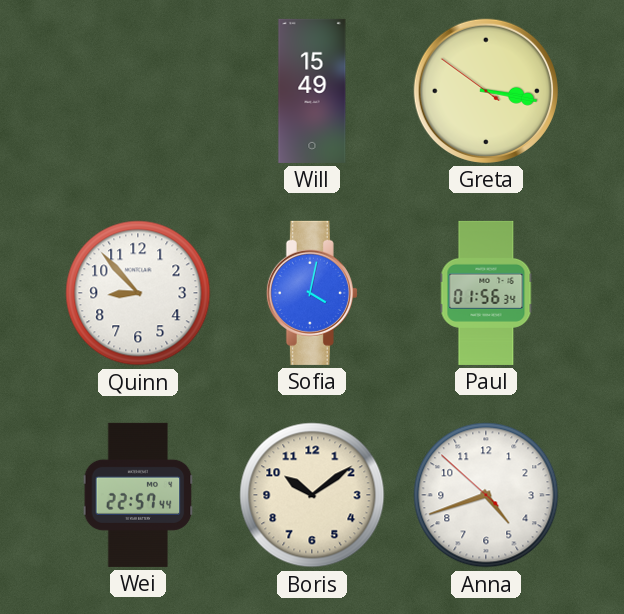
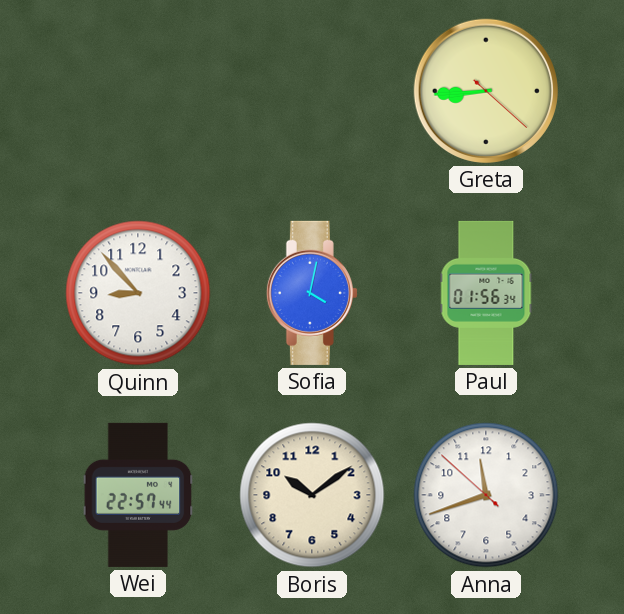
Will: 15:49 -> none (312, 91)
Greta: 3:16 -> 8:44 (486, 91)
Anna: 4:41 -> 11:41 (486, 495)
